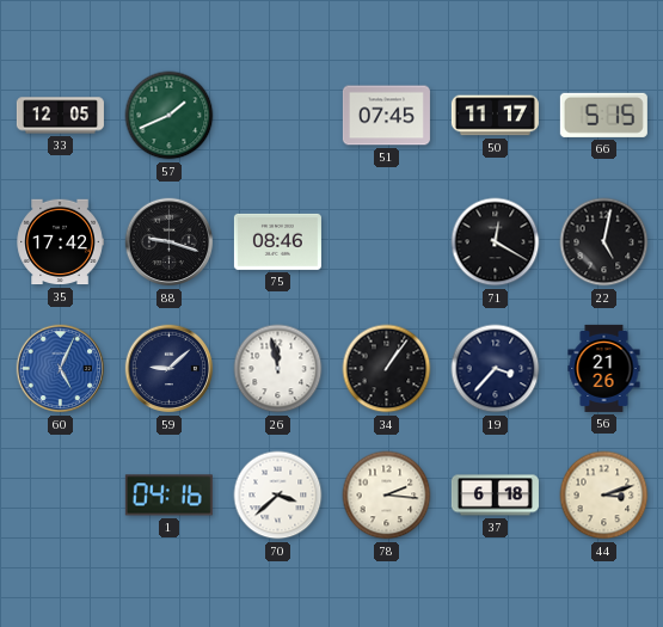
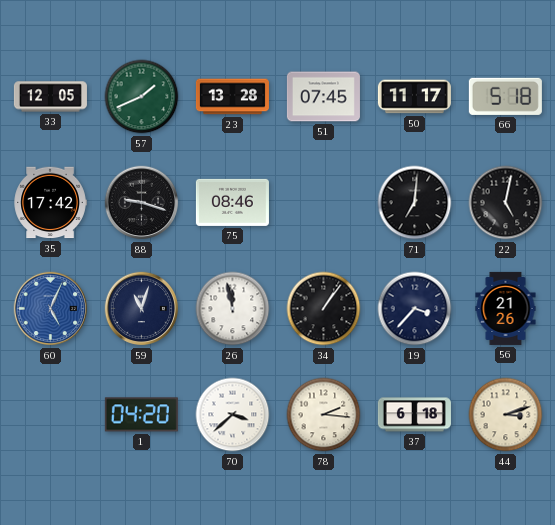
23: none -> 13:28 (232, 97)
66: 5:15 -> 5:18 (505, 96)
71: 12:20 -> 7:01 (415, 203)
59: 9:08 -> 11:03 (142, 309)
1: 04:16 -> 04:20 (141, 415)
